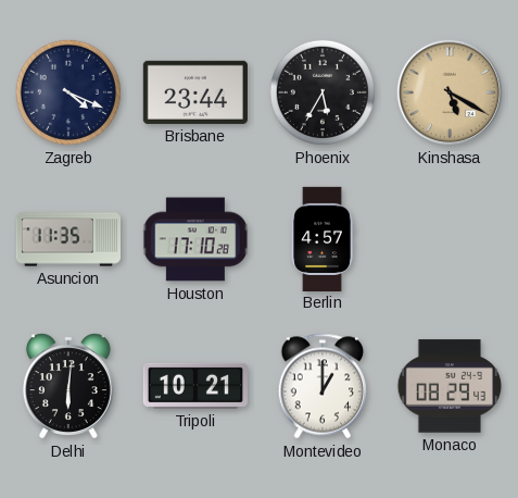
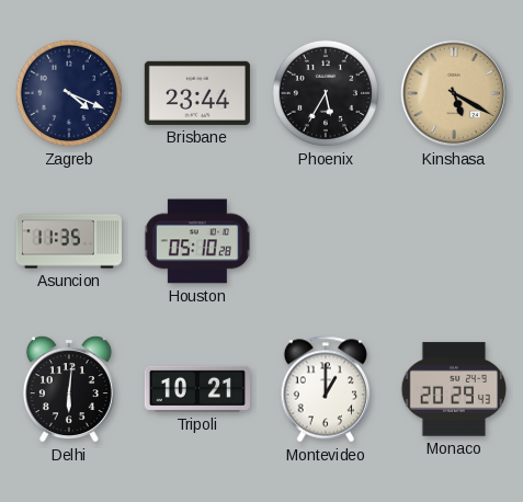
Houston: 17:10 -> 05:10 (197, 241)
Berlin: 4:57 -> none (323, 238)
Monaco: 08:29 -> 20:29 (454, 389)
